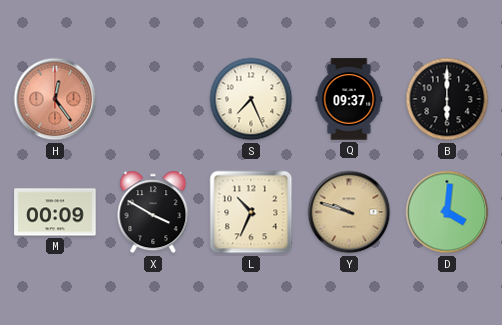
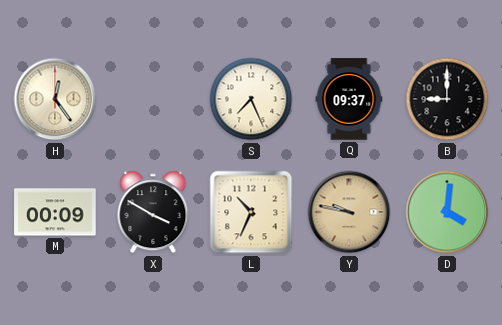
H dial: salmon -> cream (55, 99)
B: 6:00 -> 9:00 (447, 99)
Y: 9:48 -> 9:47 (349, 212)
